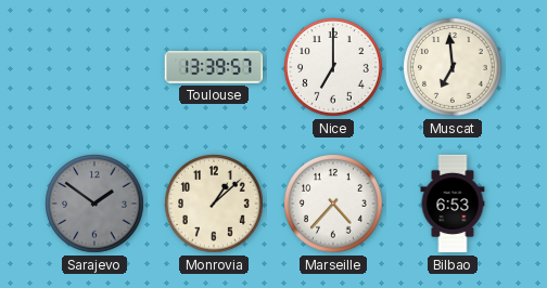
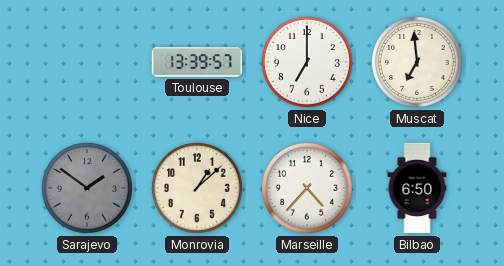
Bilbao: 6:53 -> 6:50 (417, 188)
